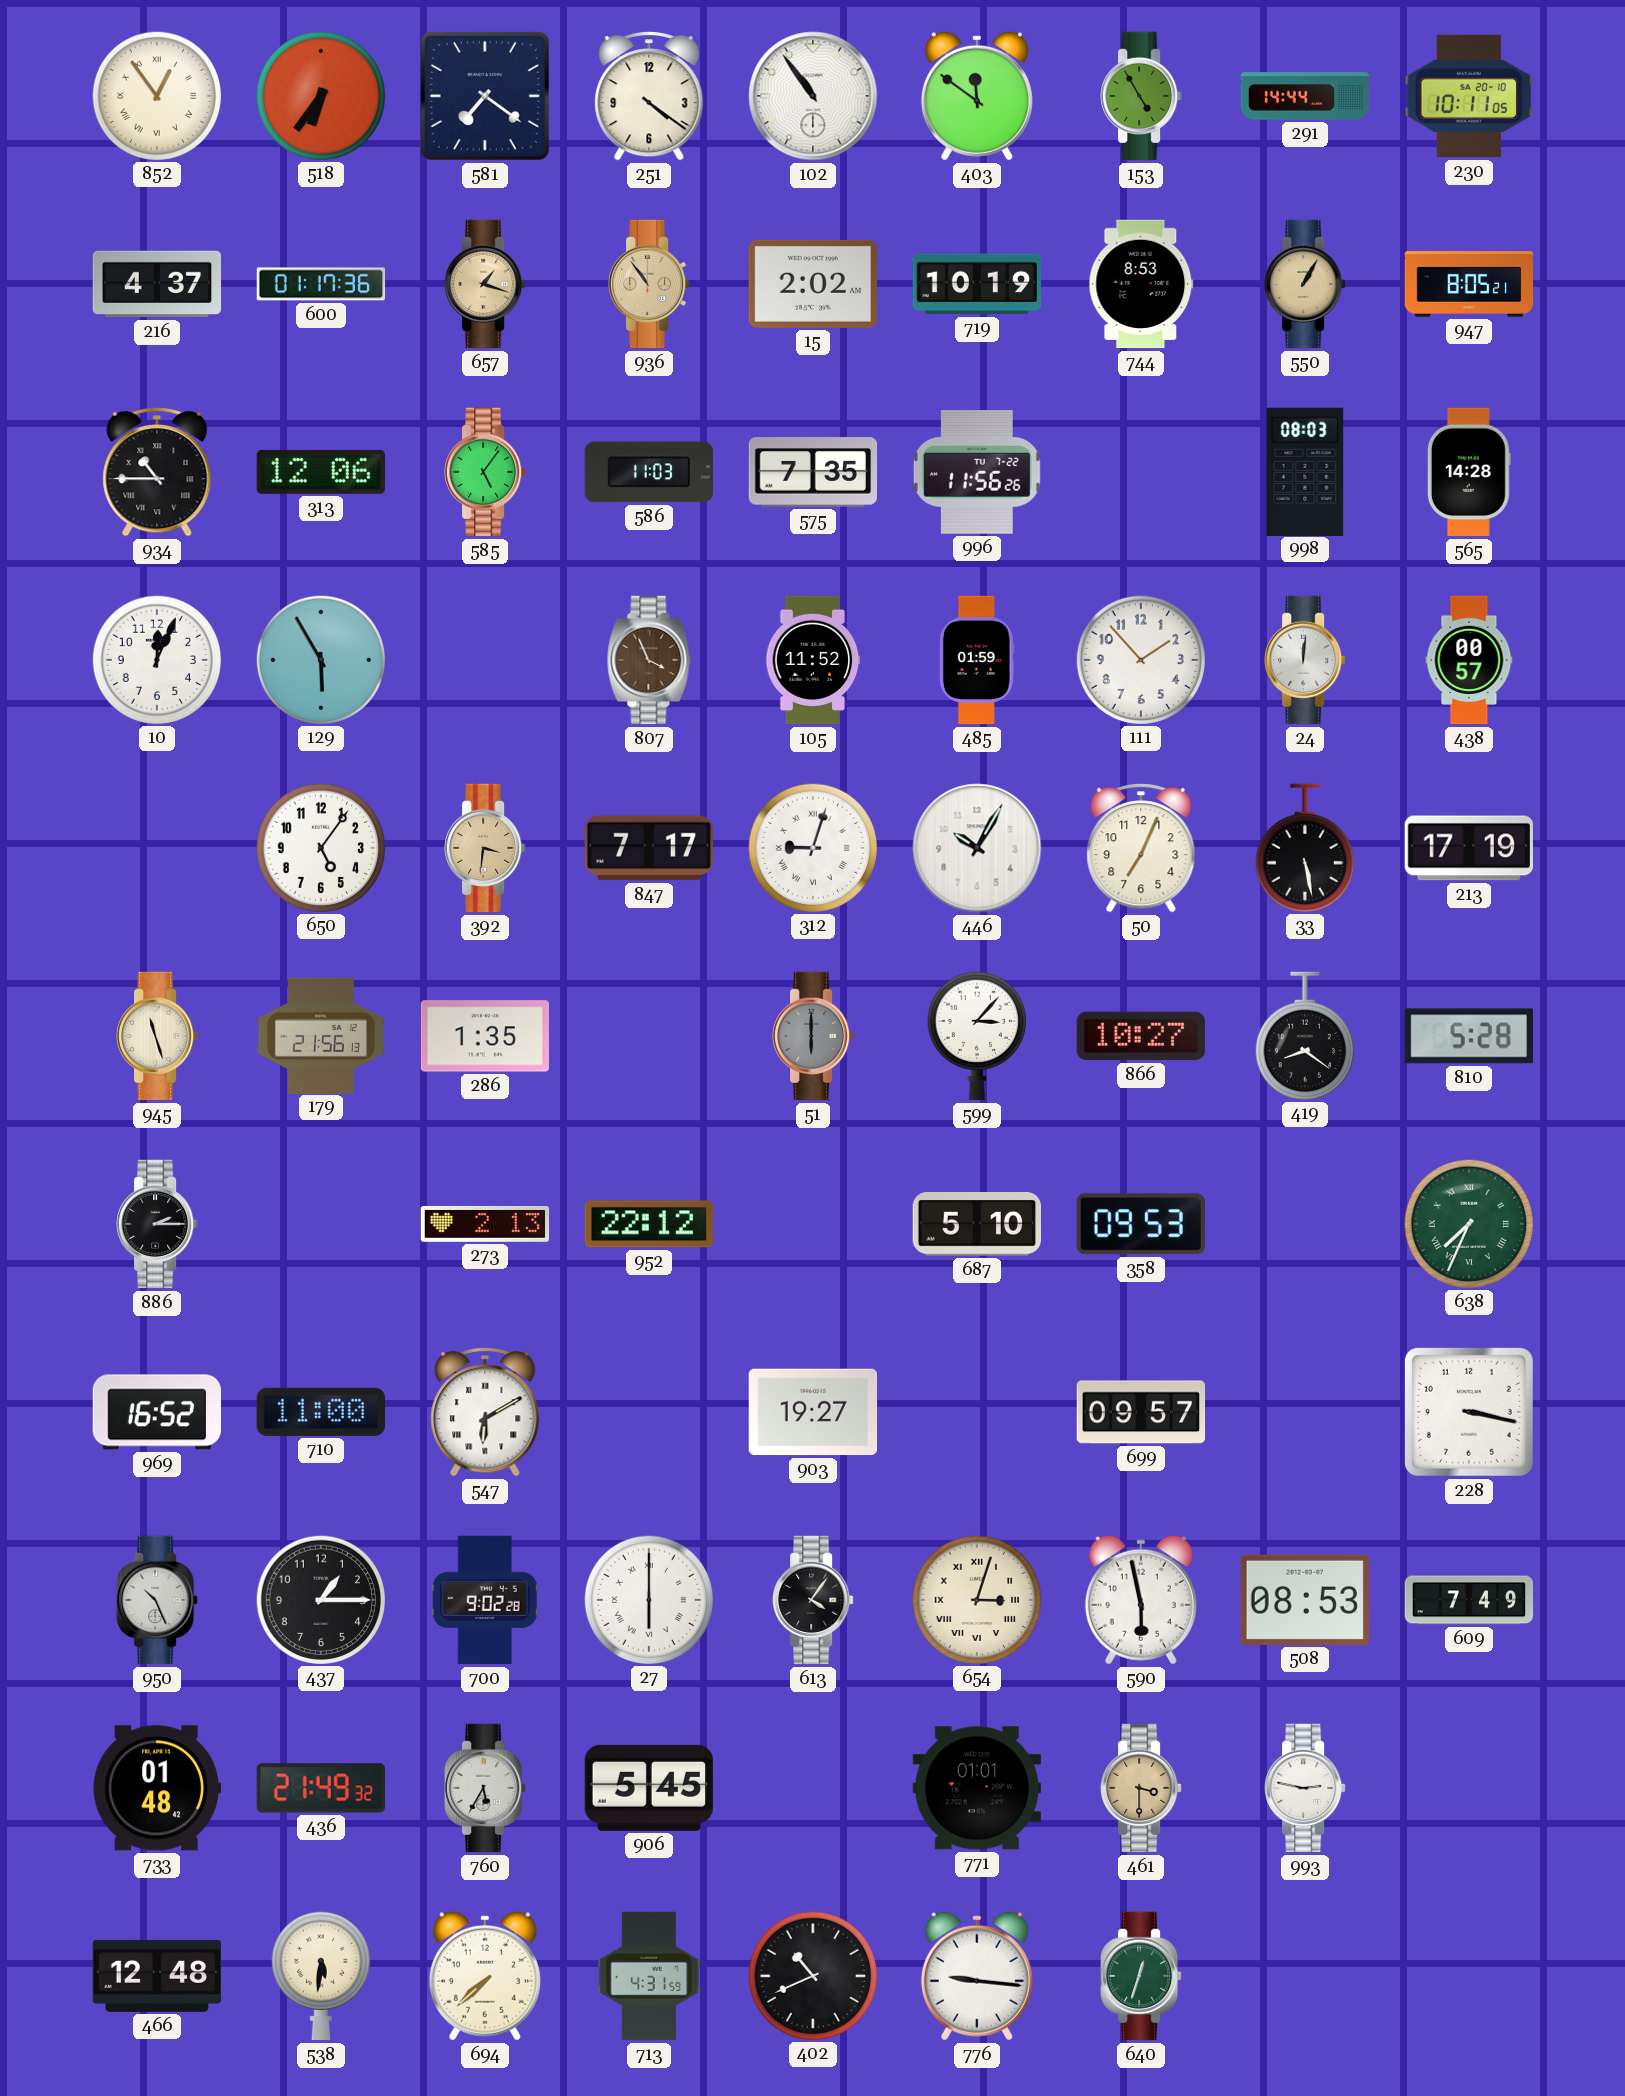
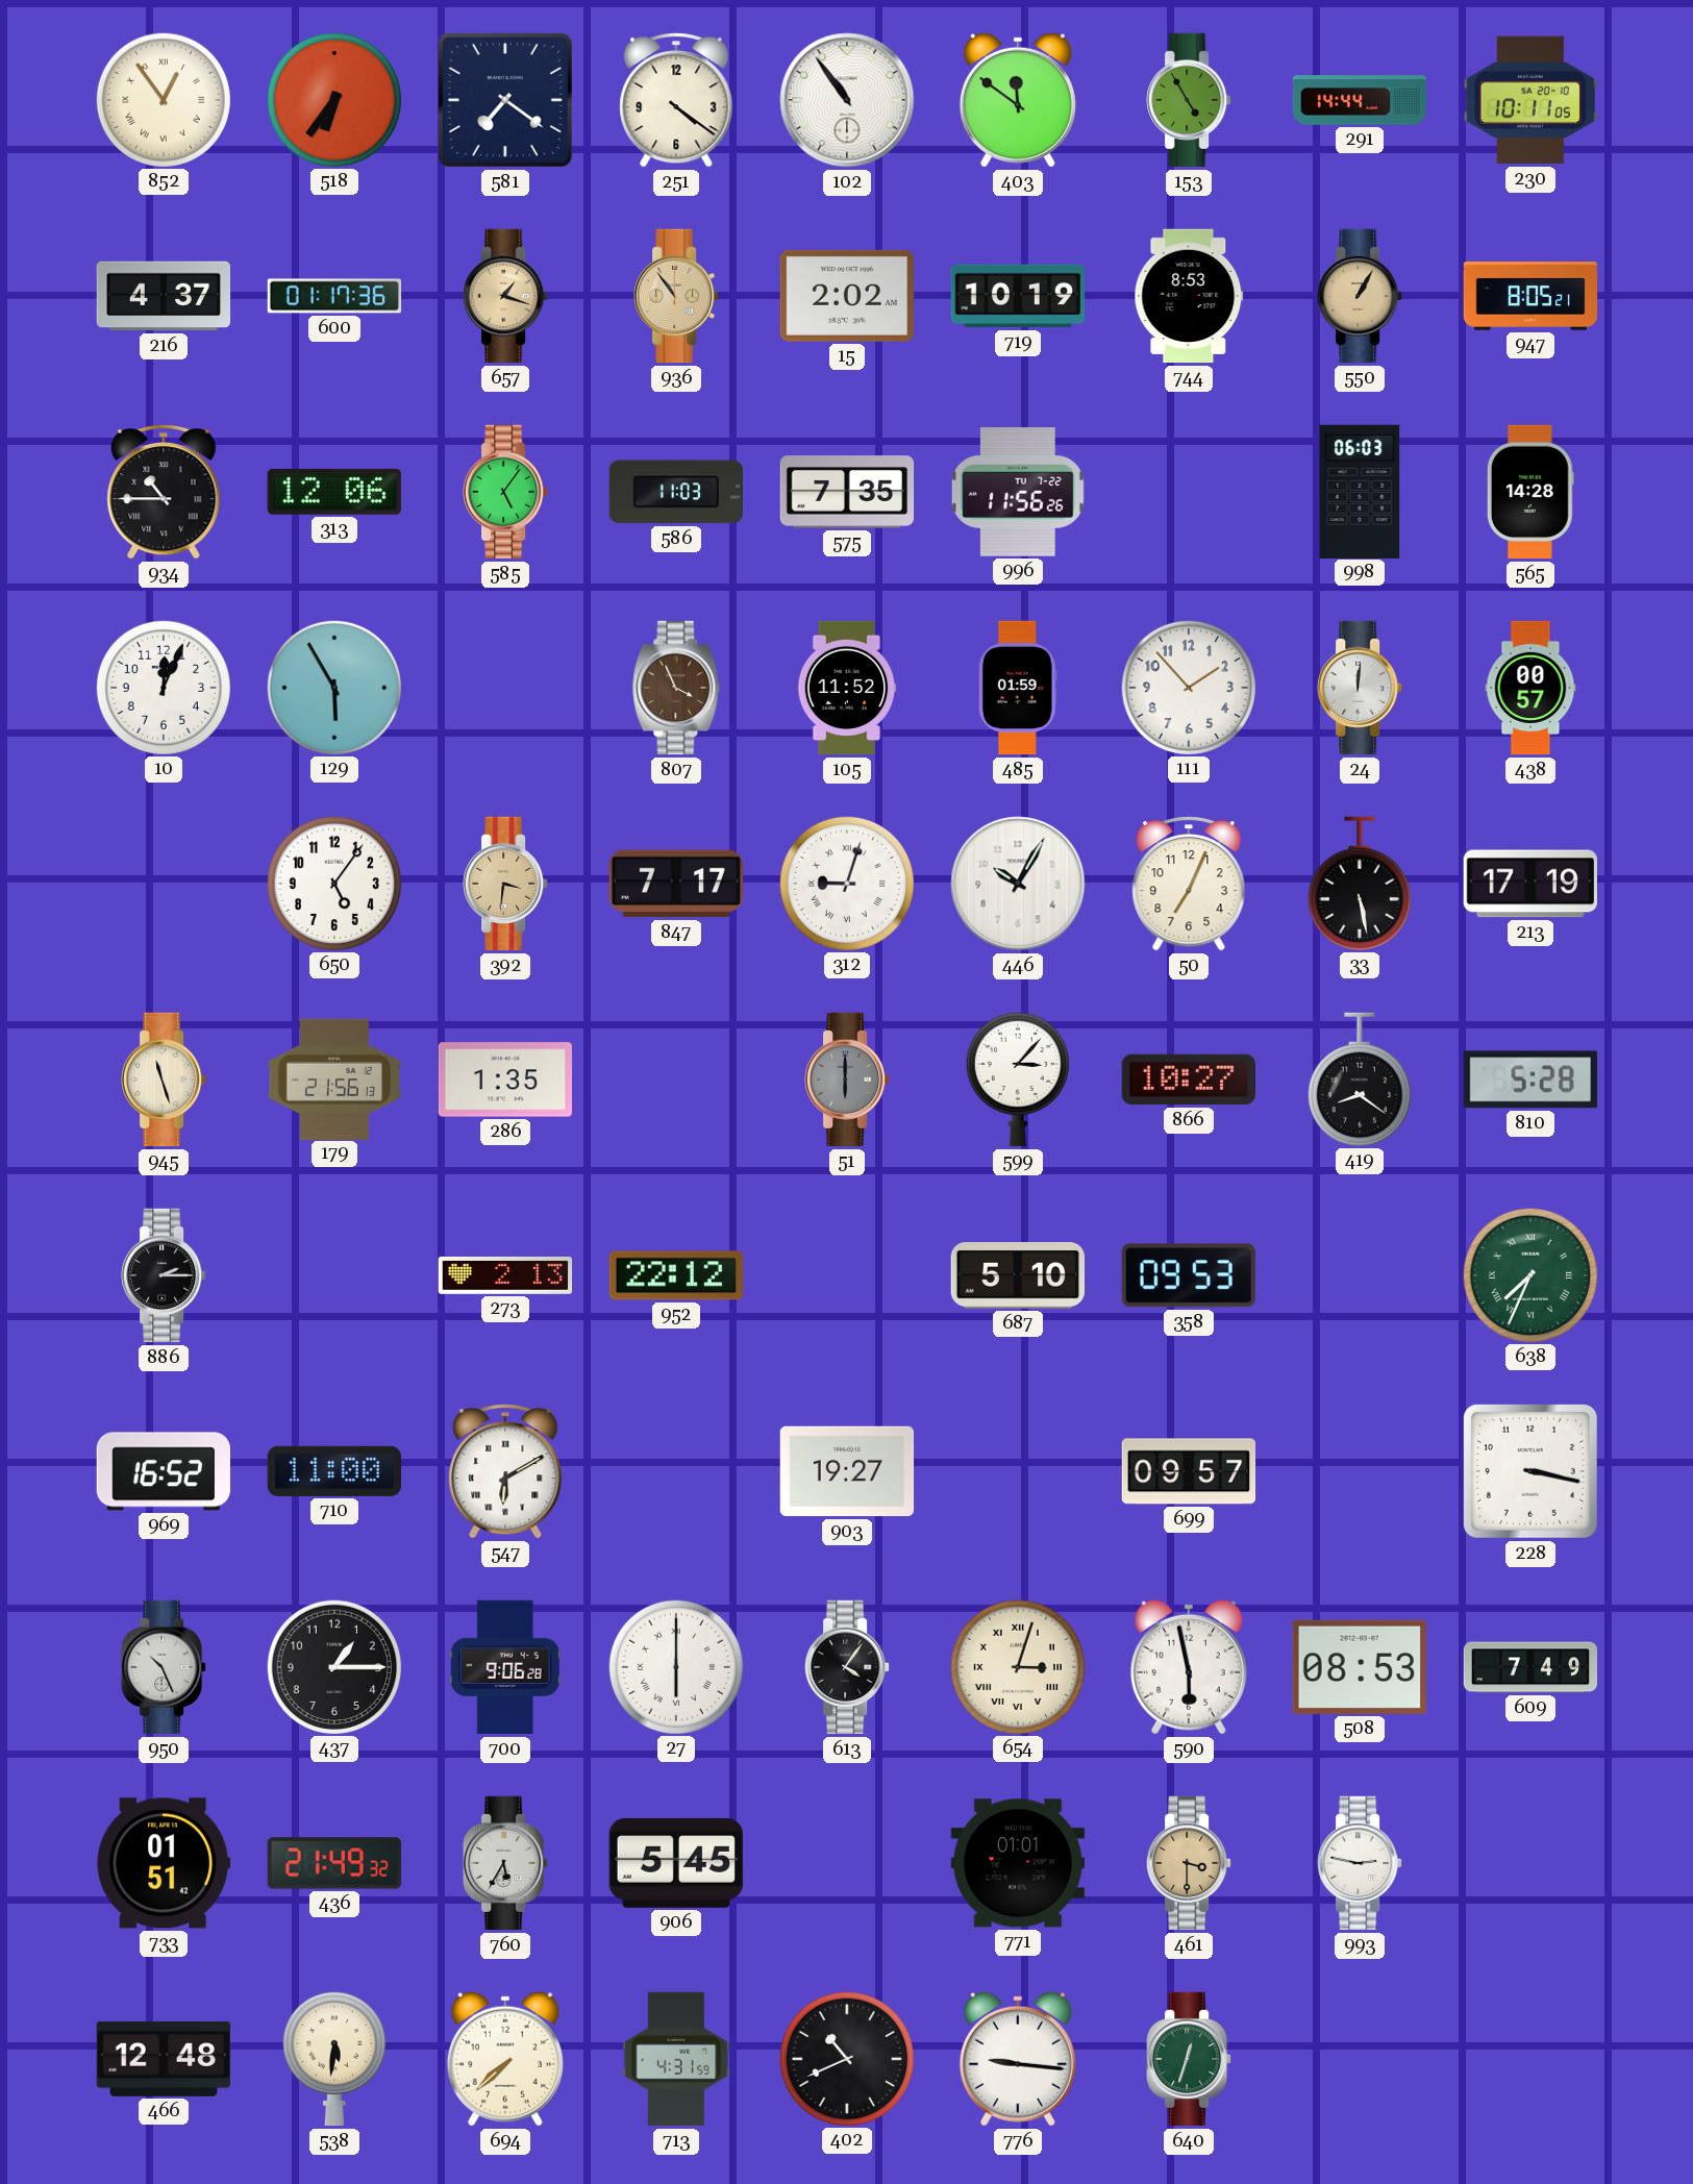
998: 08:03 -> 06:03 (1360, 491)
700: 9:02 -> 9:06 (505, 1667)
733: 01:48 -> 01:51 (163, 1863)
